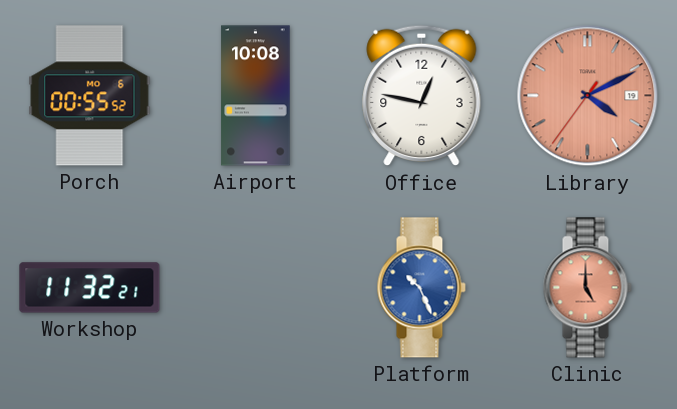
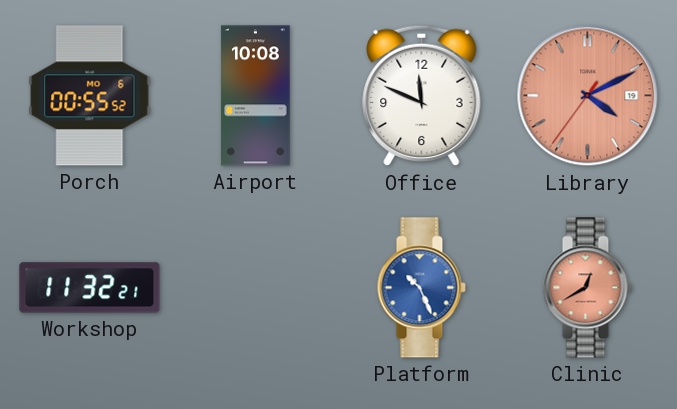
Office: 12:47 -> 11:49 (422, 96)
Clinic: 5:00 -> 12:40 (587, 288)
